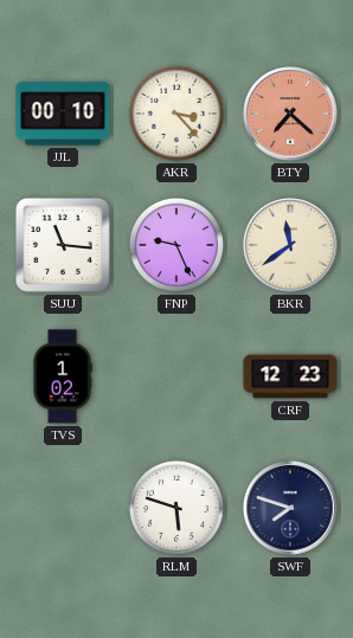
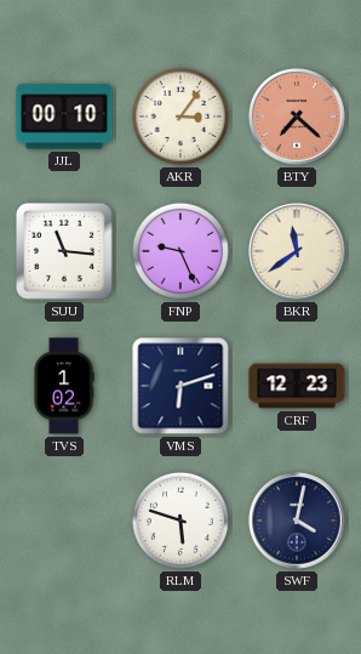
AKR: 3:23 -> 3:06 (180, 116)
VMS: none -> 6:12 (180, 386)
SWF: 7:48 -> 4:02 (297, 521)
